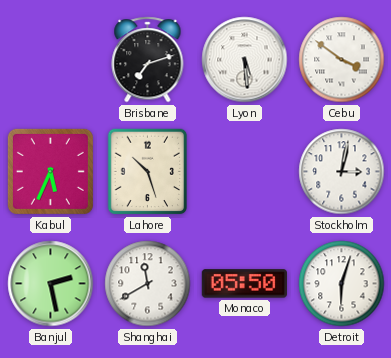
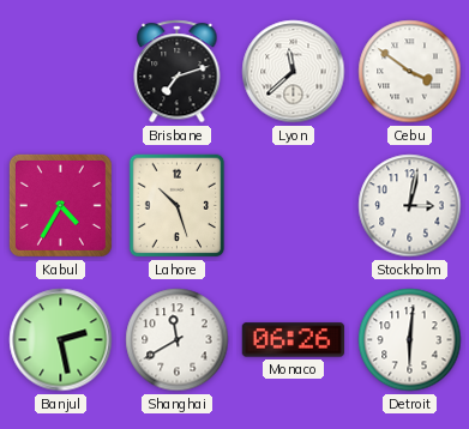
Lyon: 5:29 -> 11:38 (294, 72)
Kabul: 5:34 -> 4:35 (60, 205)
Monaco: 05:50 -> 06:26 (293, 340)
Detroit: 6:03 -> 6:01 (410, 340)
